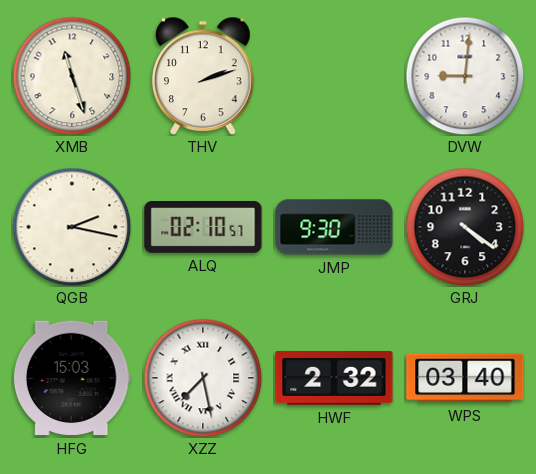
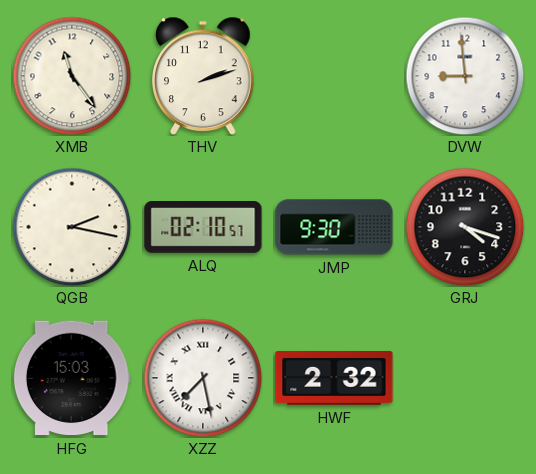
XMB: 11:27 -> 11:24 (72, 76)
DVW: 9:01 -> 8:59 (465, 76)
GRJ: 4:21 -> 4:18 (465, 227)
WPS: 03:40 -> none (465, 378)
